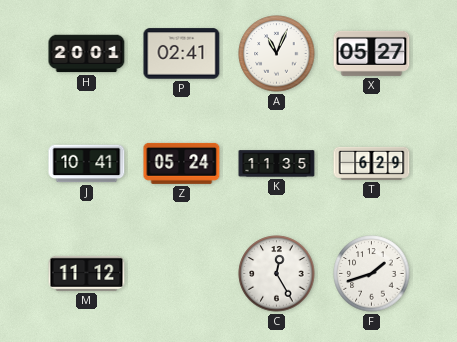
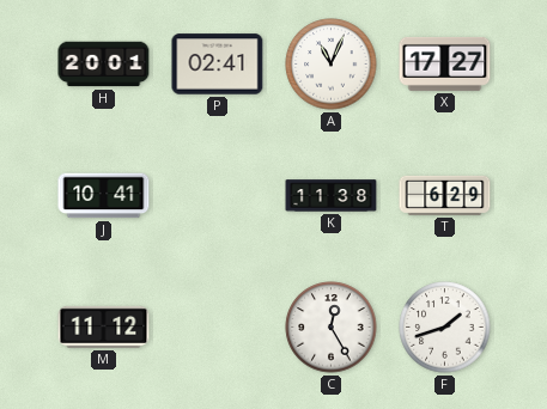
X: 05:27 -> 17:27 (445, 63)
Z: 05:24 -> none (182, 163)
K: 11:35 -> 11:38 (332, 196)
